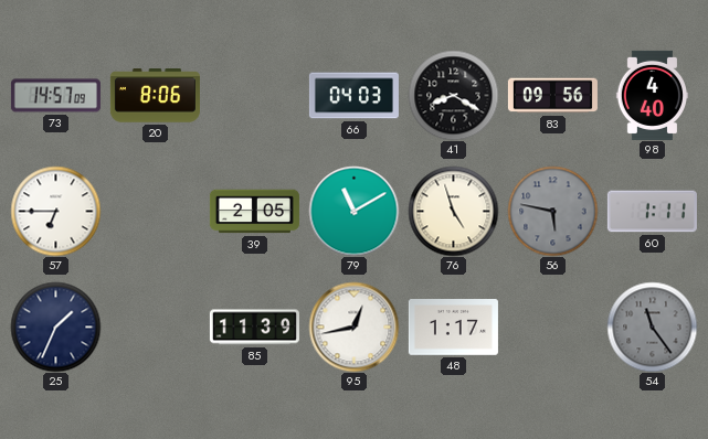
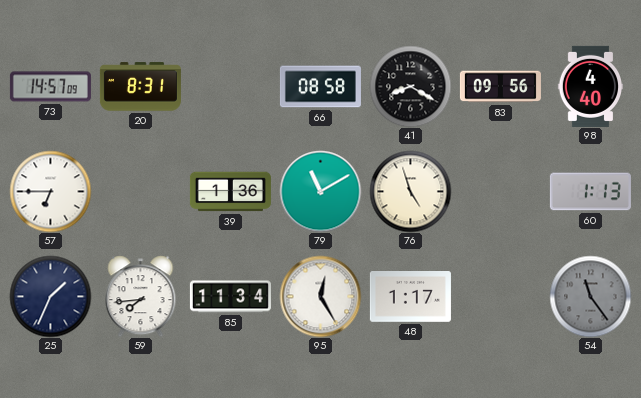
20: 8:06 -> 8:31 (140, 87)
66: 04:03 -> 08:58 (320, 87)
39: 2:05 -> 1:36 (230, 192)
56: 5:47 -> none (552, 211)
60: 1:11 -> 1:13 (590, 192)
59: none -> 7:44 (141, 296)
85: 11:39 -> 11:34 (230, 297)
95: 12:43 -> 12:25 (320, 296)
